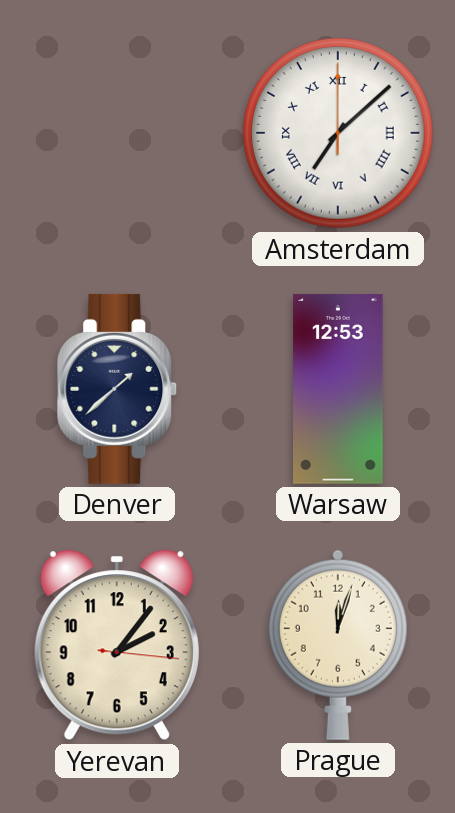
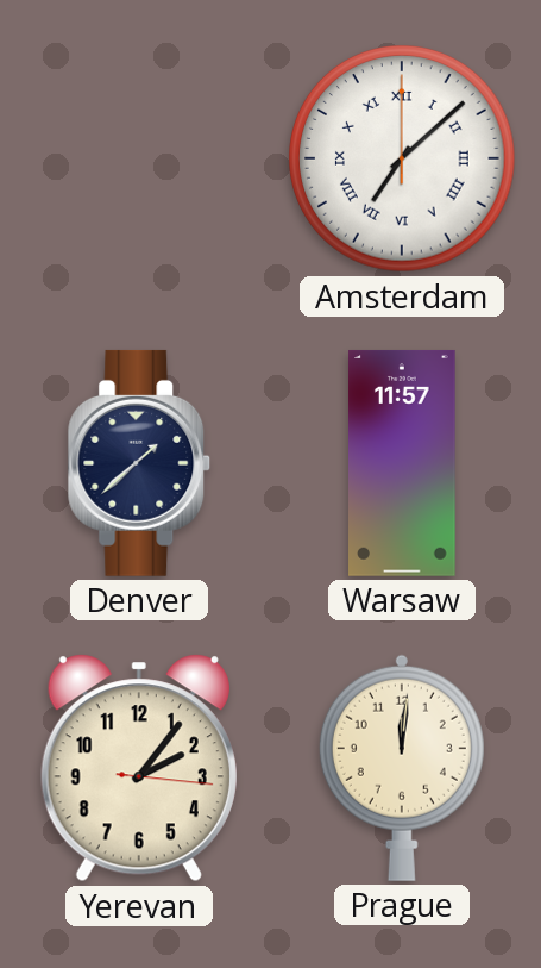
Warsaw: 12:53 -> 11:57 (402, 463)
Prague: 12:03 -> 12:01 (402, 768)
